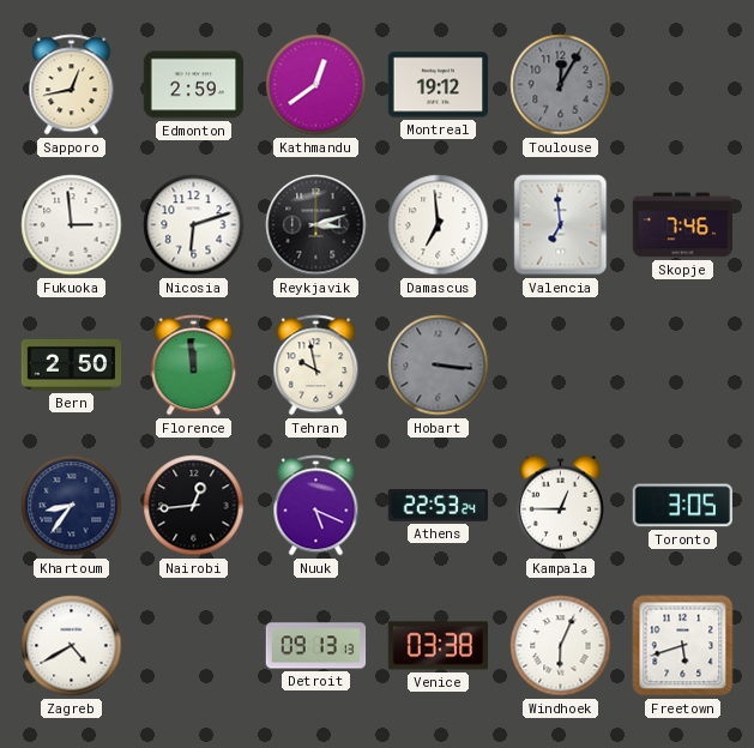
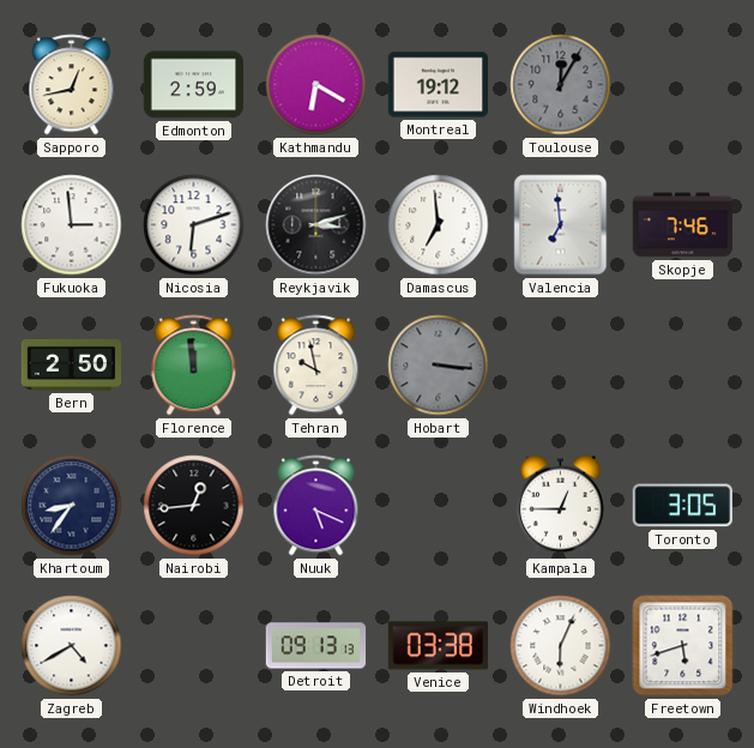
Kathmandu: 12:39 -> 6:20 (316, 85)
Athens: 22:53 -> none (438, 506)
